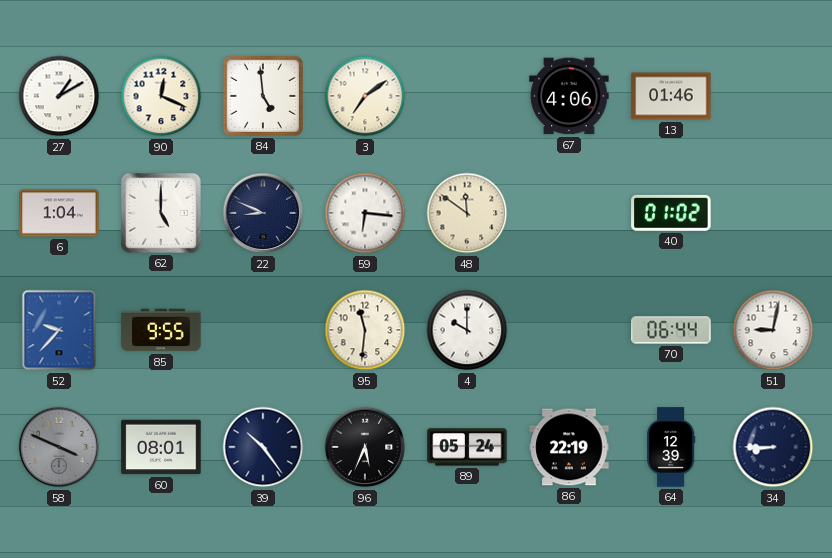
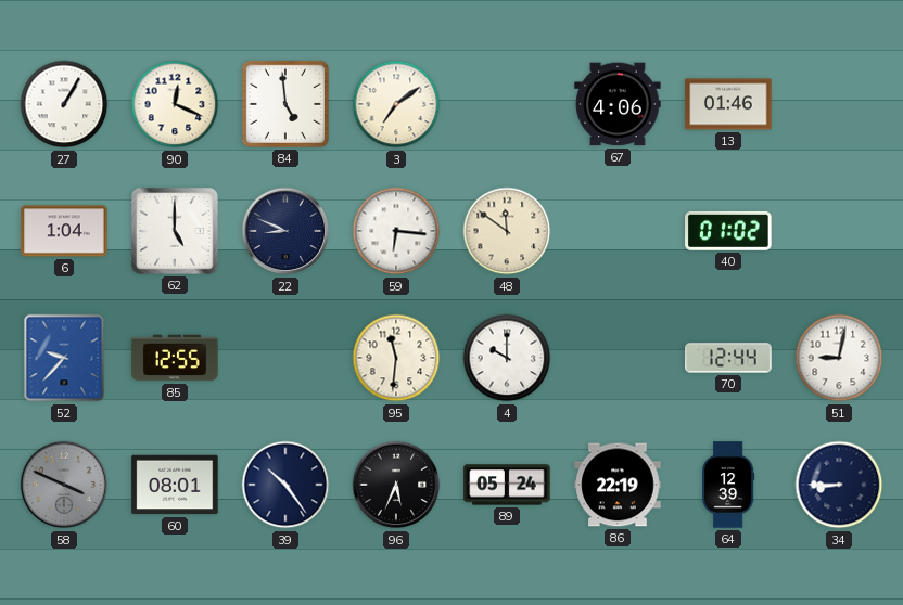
27: 1:10 -> 1:05 (64, 104)
85: 9:55 -> 12:55 (175, 358)
70: 06:44 -> 12:44 (728, 358)
